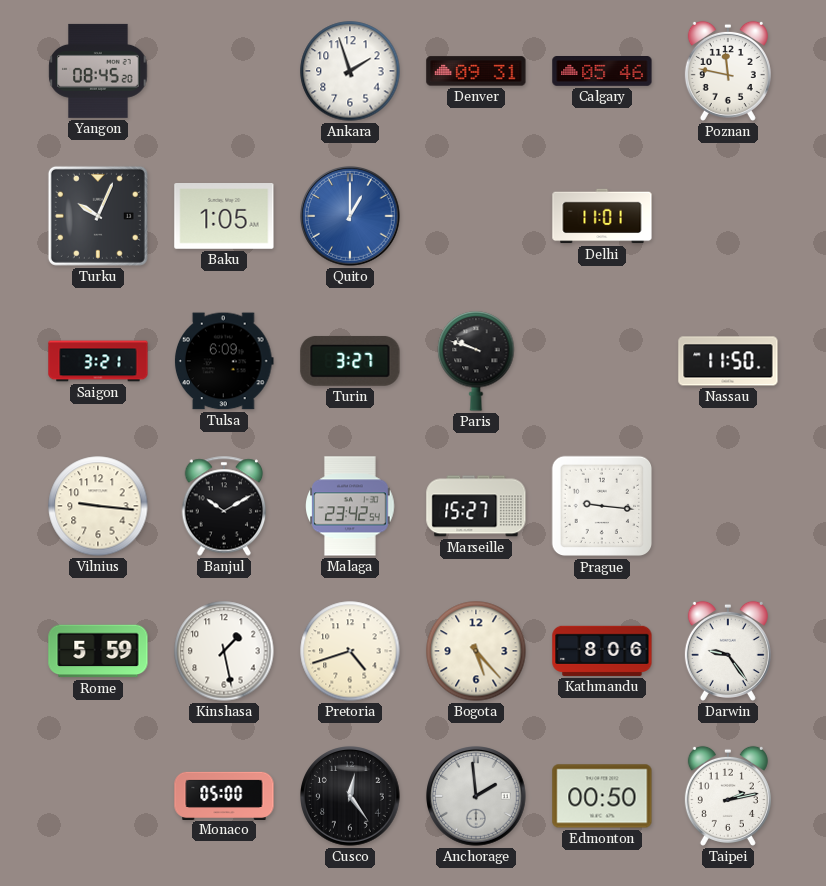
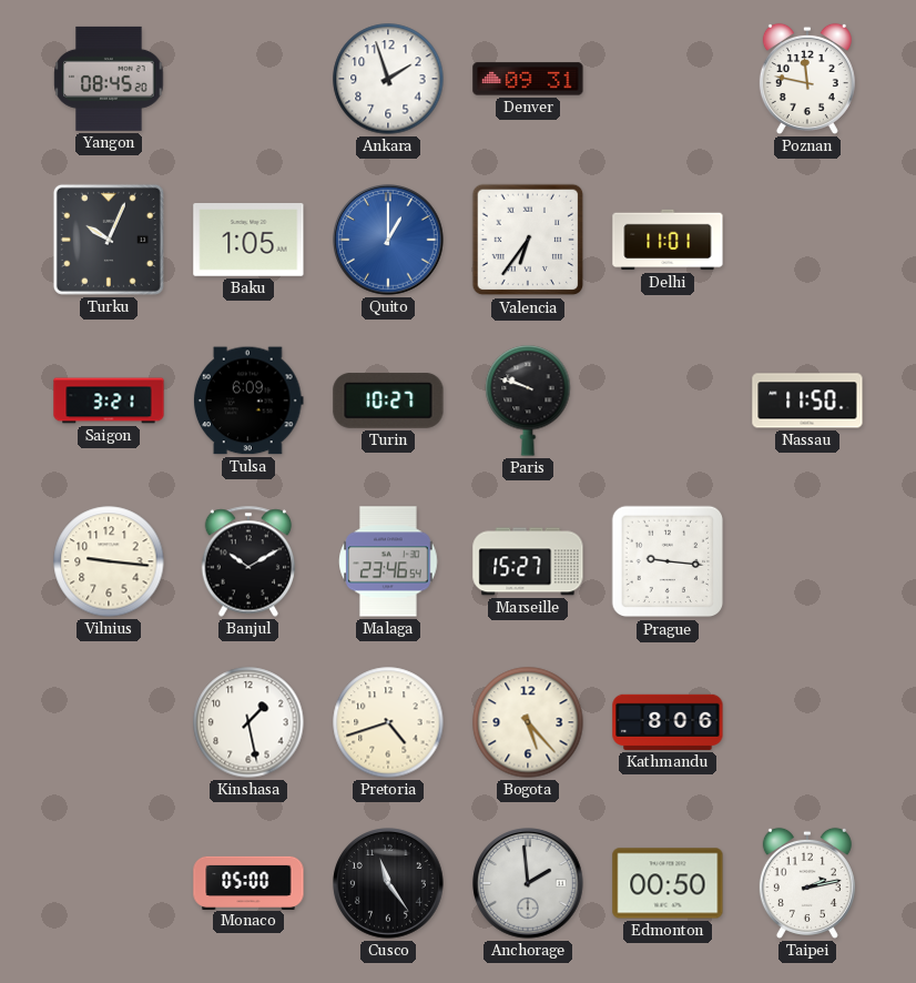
Calgary: 05:46 -> none (602, 72)
Valencia: none -> 6:36 (528, 240)
Turin: 3:27 -> 10:27 (388, 401)
Malaga: 23:42 -> 23:46 (388, 561)
Rome: 5:59 -> none (98, 651)
Darwin: 9:24 -> none (728, 651)
Cusco: 12:24 -> 11:24 (388, 883)
